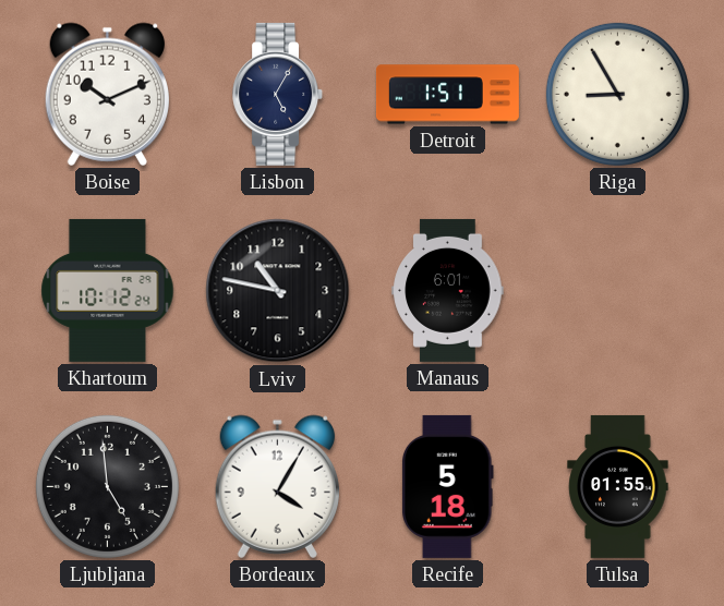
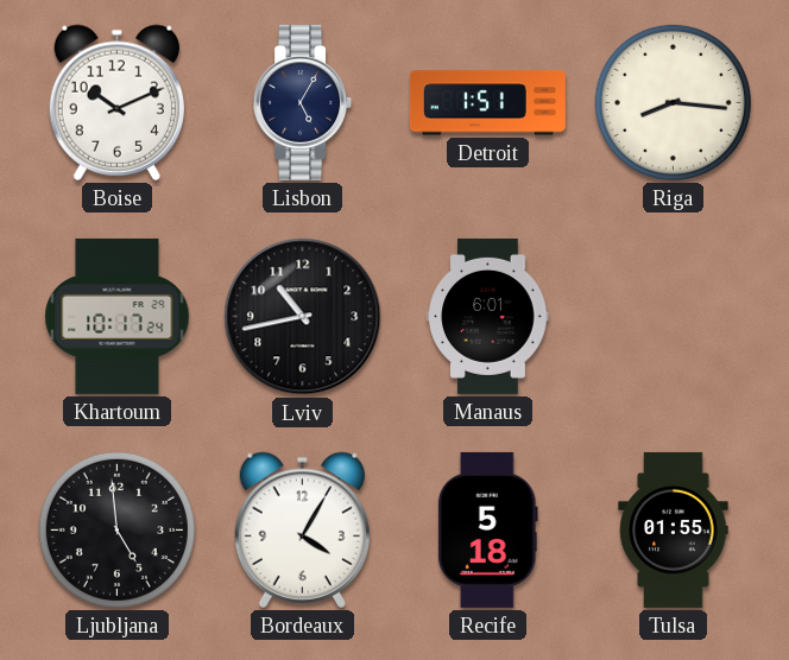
Riga: 8:55 -> 8:16 (673, 102)
Khartoum: 10:12 -> 10:17 (118, 316)
Lviv: 10:47 -> 10:43 (303, 317)
